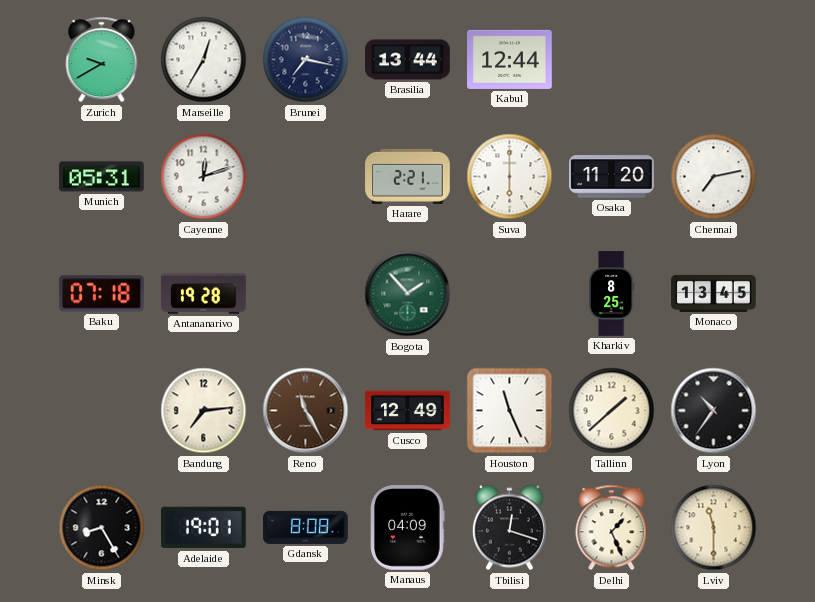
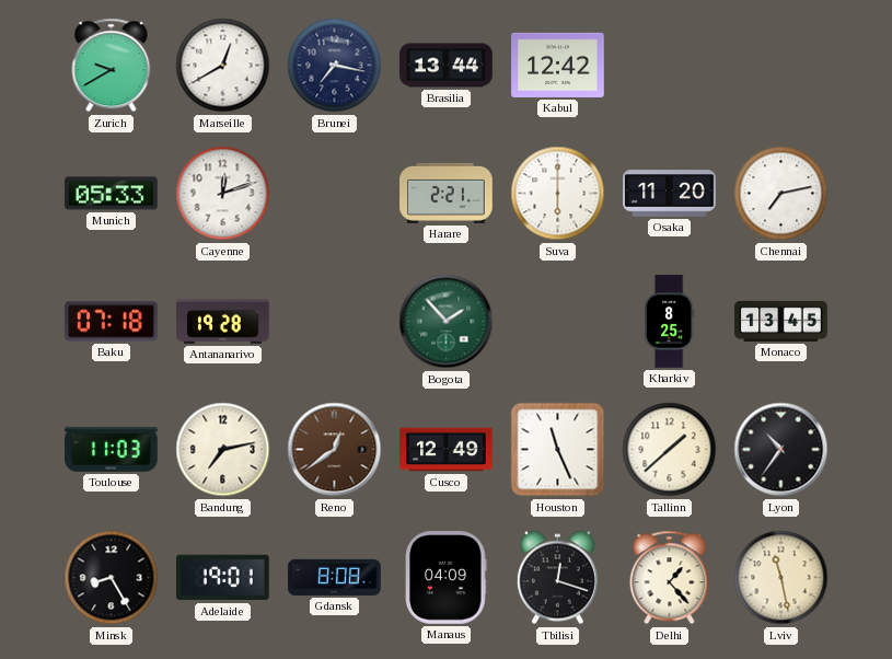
Marseille: 12:35 -> 12:40 (223, 66)
Kabul: 12:44 -> 12:42 (558, 65)
Munich: 05:31 -> 05:33 (112, 194)
Toulouse: none -> 11:03 (112, 449)
Bandung: 7:14 -> 7:13 (223, 450)
Reno: 11:25 -> 12:39 (335, 450)
Delhi: 1:26 -> 1:23 (670, 578)
Lviv: 11:30 -> 11:28 (781, 578)
